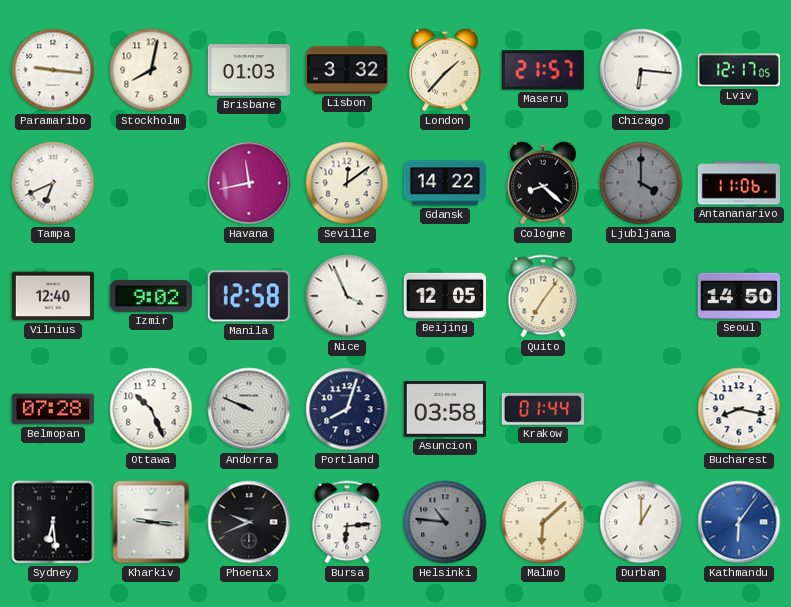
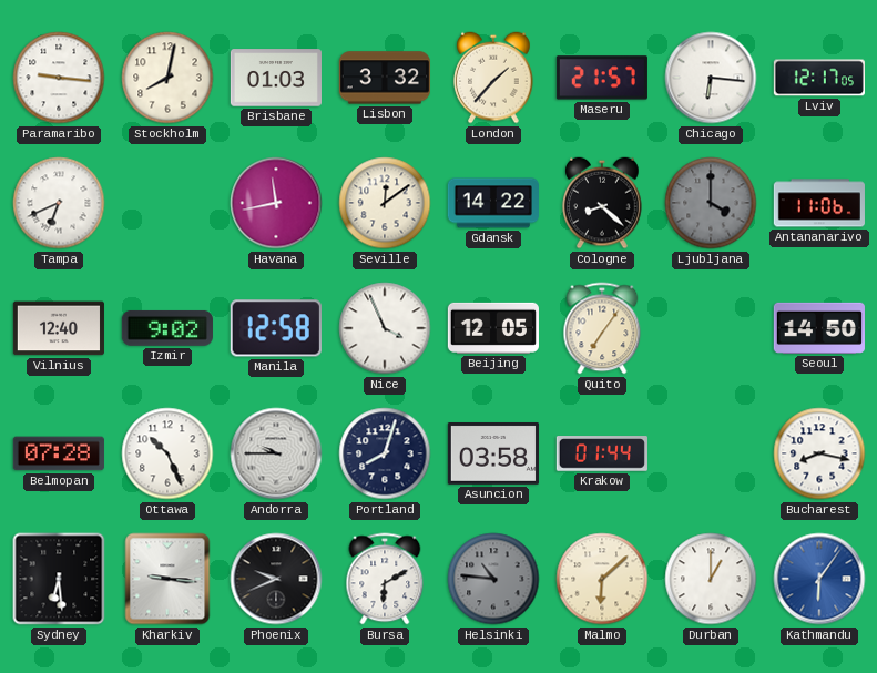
Andorra: 9:49 -> 9:45 (276, 453)
Bursa: 6:14 -> 6:10 (385, 579)
